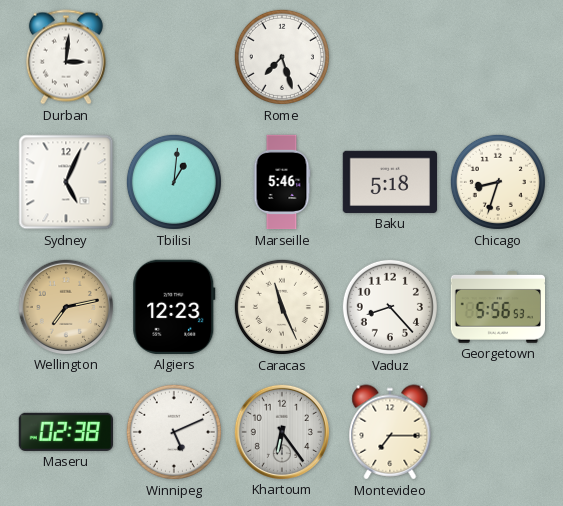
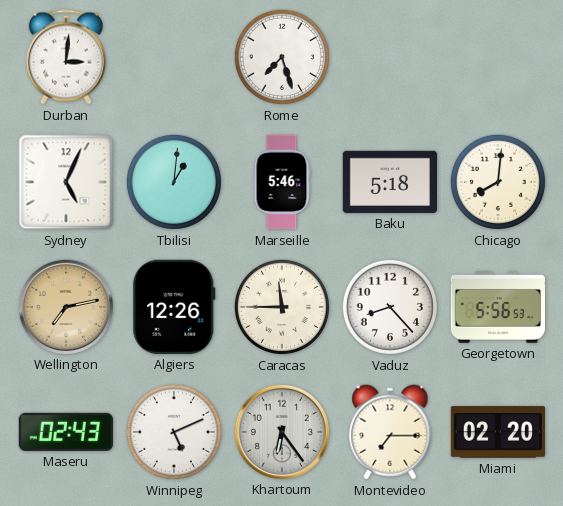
Chicago: 8:33 -> 8:01 (498, 182)
Algiers: 12:23 -> 12:26 (174, 307)
Caracas: 11:26 -> 11:45 (282, 307)
Maseru: 02:38 -> 02:43 (65, 432)
Miami: none -> 02:20 (497, 432)
